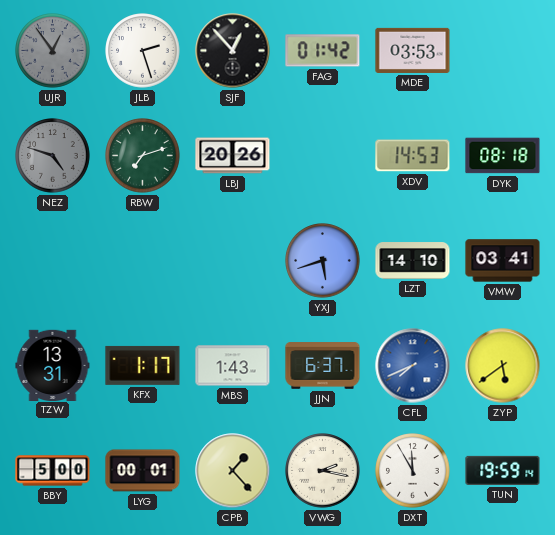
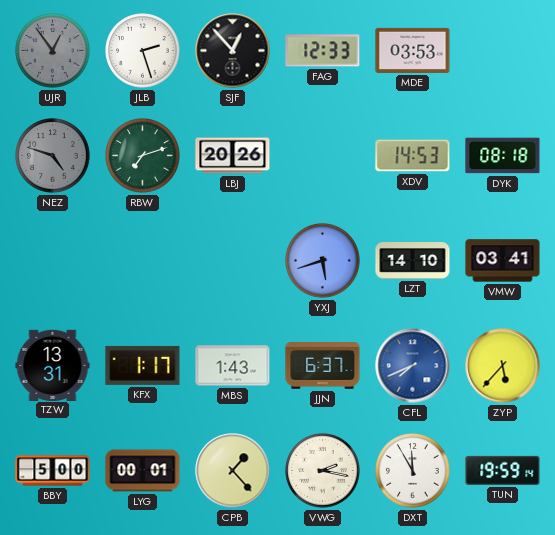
FAG: 01:42 -> 12:33 (323, 51)
ZYP: 5:39 -> 5:37 (503, 366)
